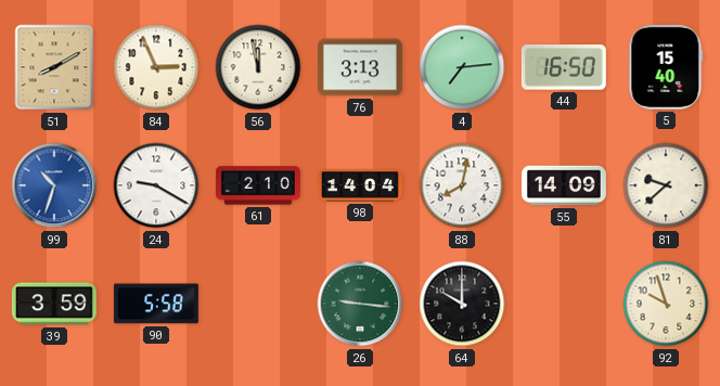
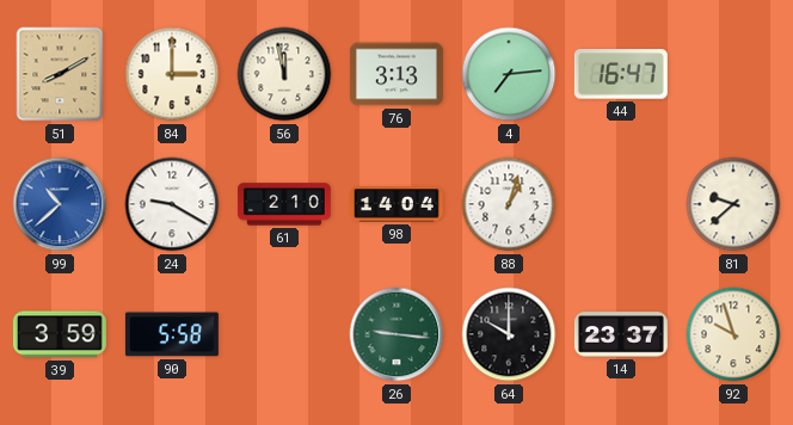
84: 2:56 -> 3:00 (172, 74)
44: 16:50 -> 16:47 (621, 74)
5: 15:40 -> none (666, 67)
99: 10:33 -> 10:38 (60, 204)
88: 8:02 -> 1:03 (509, 204)
55: 14:09 -> none (564, 185)
14: none -> 23:37 (621, 334)
